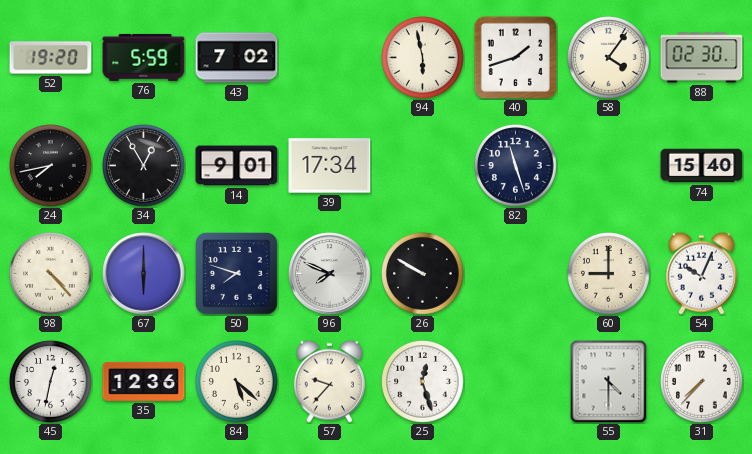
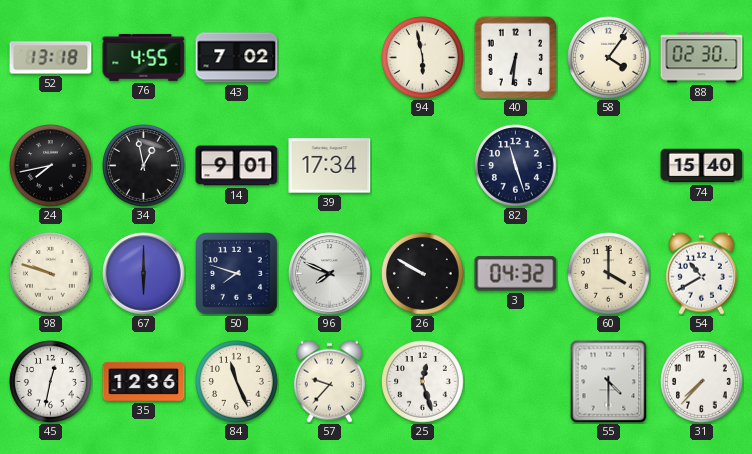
52: 19:20 -> 13:18 (51, 58)
76: 5:59 -> 4:55 (144, 57)
40: 1:42 -> 6:31 (515, 57)
34: 12:55 -> 12:58 (144, 166)
98: 4:23 -> 9:48 (51, 274)
3: none -> 04:32 (516, 274)
60: 9:00 -> 4:00 (609, 274)
54: 10:04 -> 10:40 (701, 273)
84: 5:22 -> 11:26 (237, 382)
